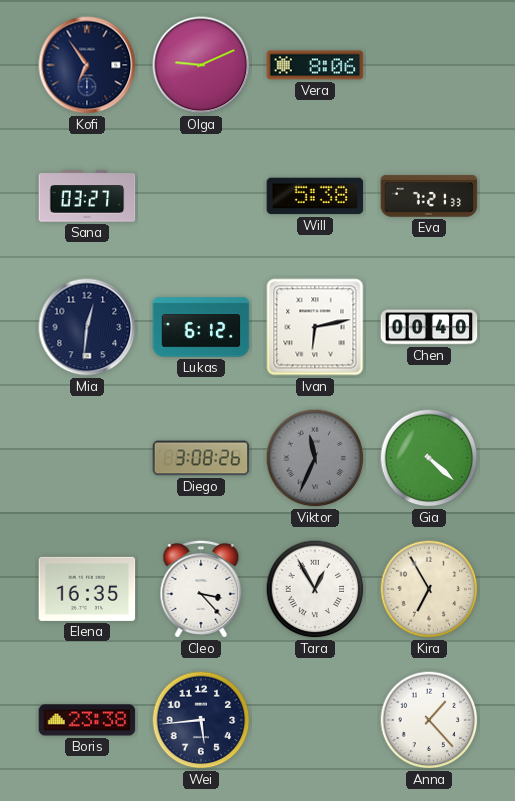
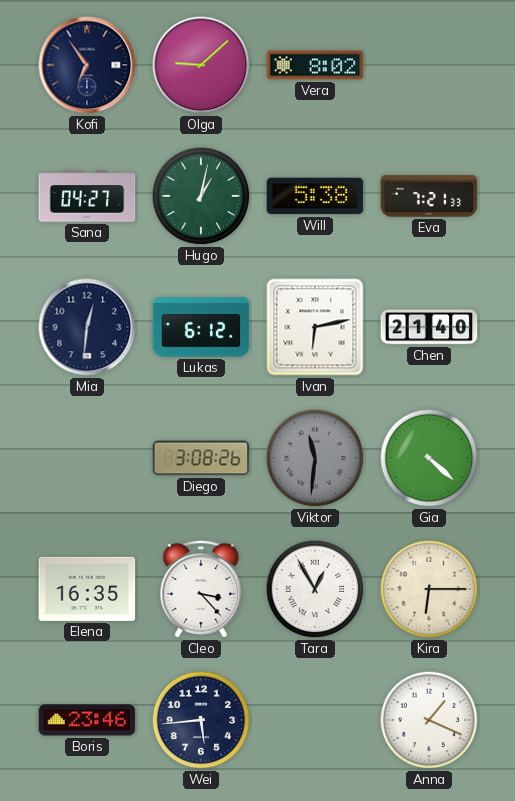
Olga: 9:11 -> 9:08 (201, 65)
Vera: 8:06 -> 8:02 (315, 65)
Sana: 03:27 -> 04:27 (87, 196)
Hugo: none -> 1:02 (201, 196)
Chen: 00:40 -> 21:40 (429, 327)
Viktor: 11:34 -> 11:31 (315, 458)
Kira: 6:55 -> 6:15 (429, 589)
Boris: 23:38 -> 23:46 (87, 720)
Anna: 1:23 -> 1:19 (429, 720)
